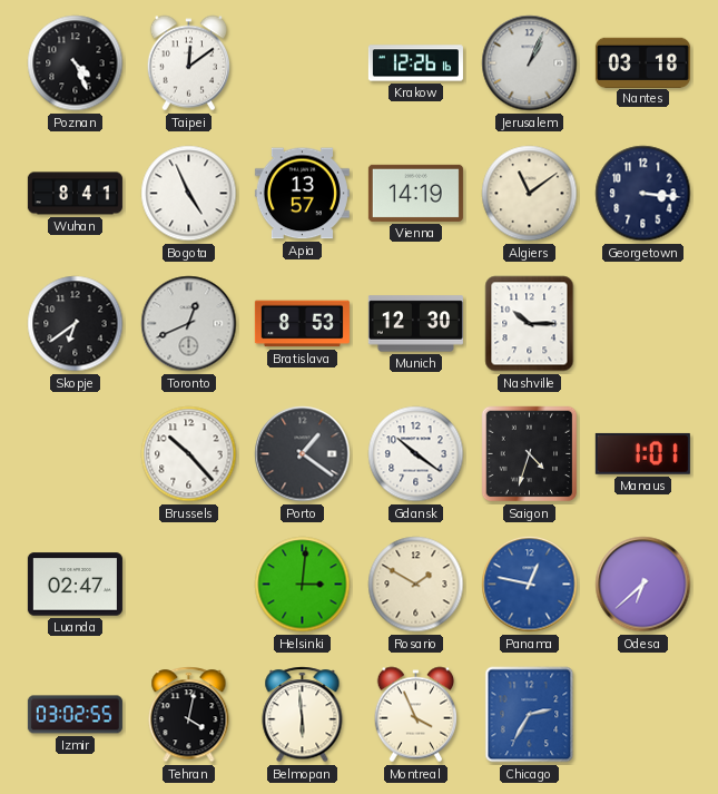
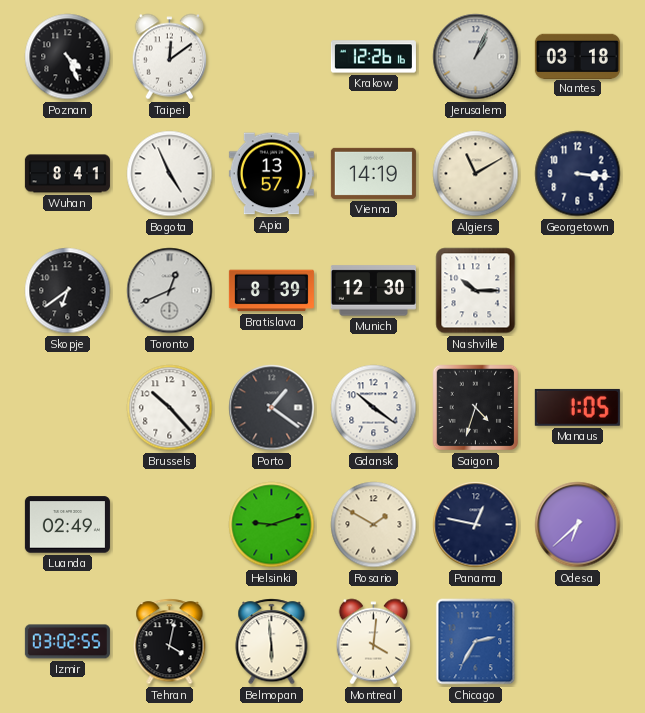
Algiers: 11:09 -> 11:10 (476, 174)
Bratislava: 8:53 -> 8:39 (271, 291)
Manaus: 1:01 -> 1:05 (577, 407)
Luanda: 02:47 -> 02:49 (67, 525)
Helsinki: 3:01 -> 9:12 (272, 525)
Panama dial: blue -> navy (476, 525)
Montreal: 3:56 -> 4:01 (374, 642)
